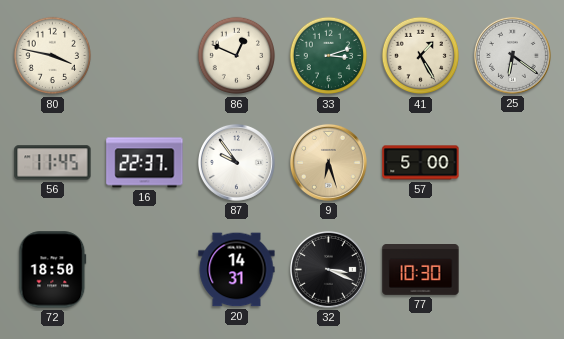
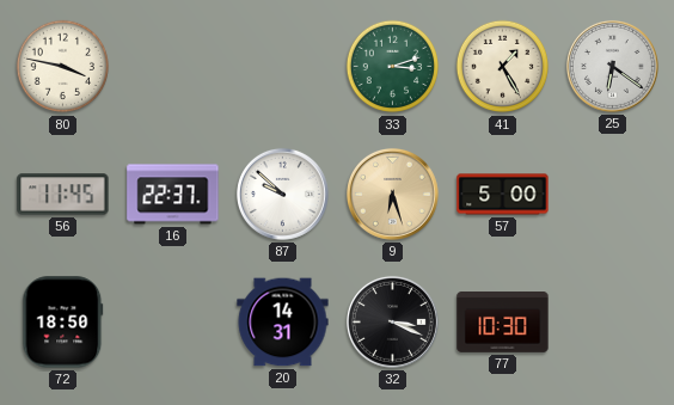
86: 12:49 -> none (237, 56)
87: 9:54 -> 9:52 (282, 194)
